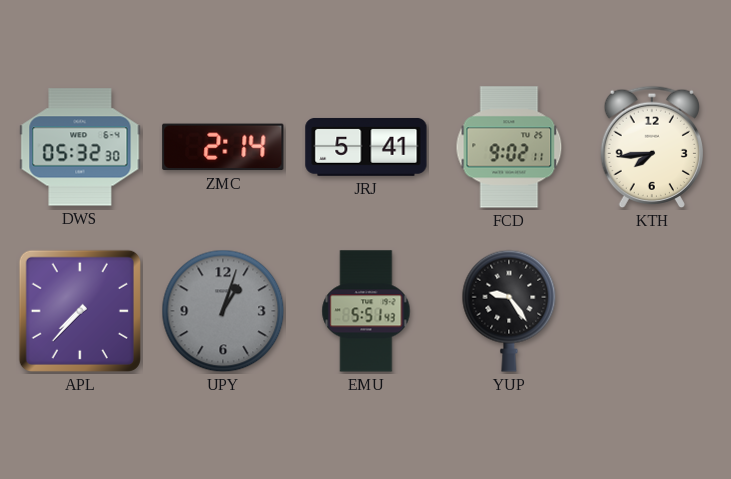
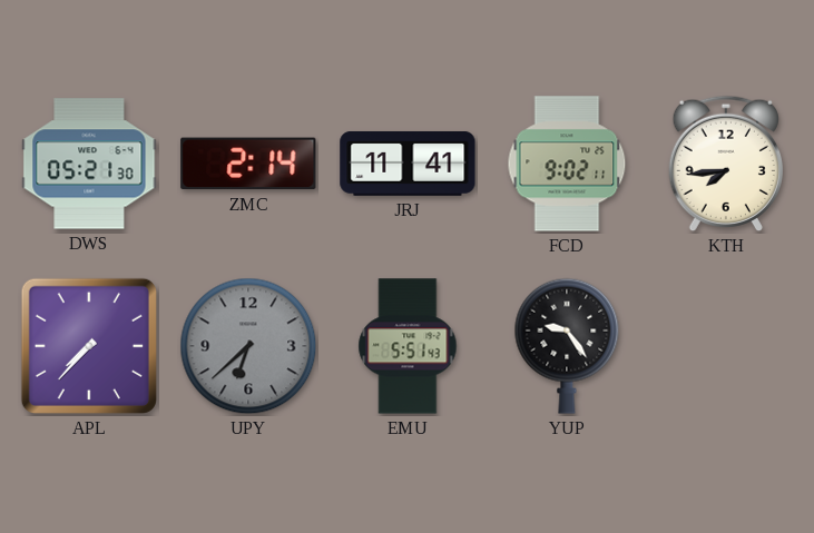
DWS: 05:32 -> 05:21 (89, 164)
JRJ: 5:41 -> 11:41 (408, 164)
UPY: 1:03 -> 6:38 (248, 346)
